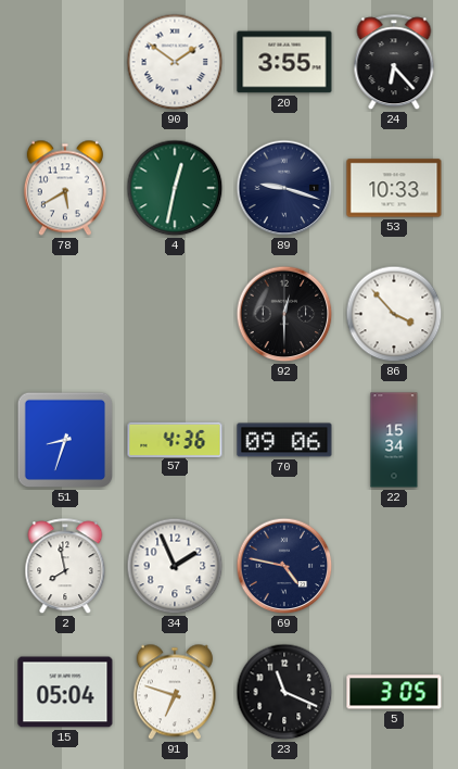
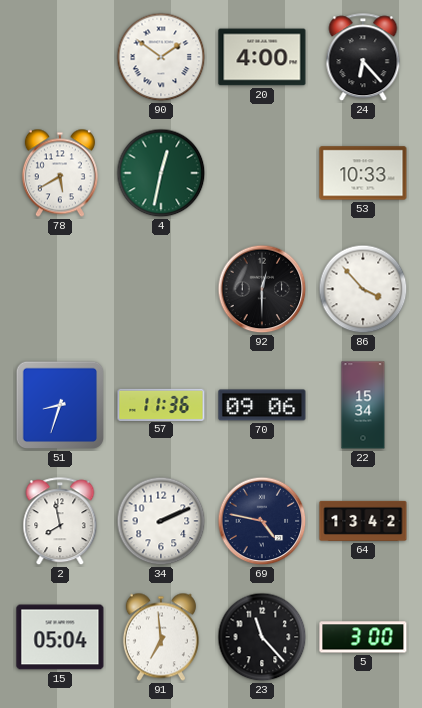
20: 3:55 -> 4:00 (262, 57)
89: 9:18 -> none (284, 188)
57: 4:36 -> 11:36 (161, 404)
34: 1:56 -> 2:11 (161, 521)
64: none -> 13:42 (363, 521)
91: 6:48 -> 6:59 (161, 637)
23: 11:19 -> 11:23 (262, 637)
5: 3:05 -> 3:00 (363, 637)
